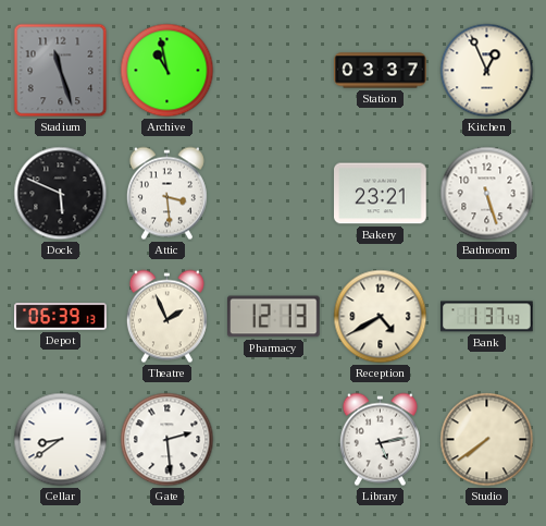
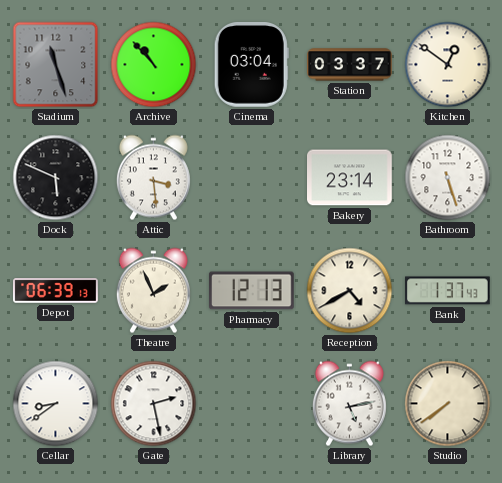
Archive: 10:58 -> 10:53 (154, 65)
Cinema: none -> 03:04 (251, 65)
Kitchen: 12:56 -> 12:51 (448, 65)
Bakery: 23:21 -> 23:14 (350, 178)
Gate: 2:29 -> 2:28 (154, 404)
